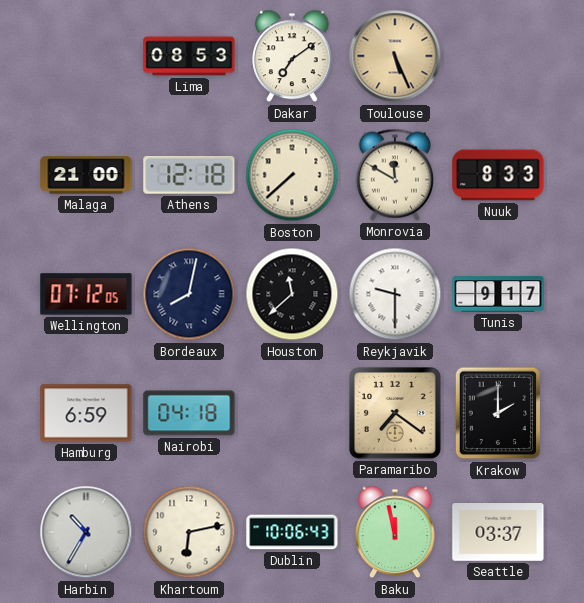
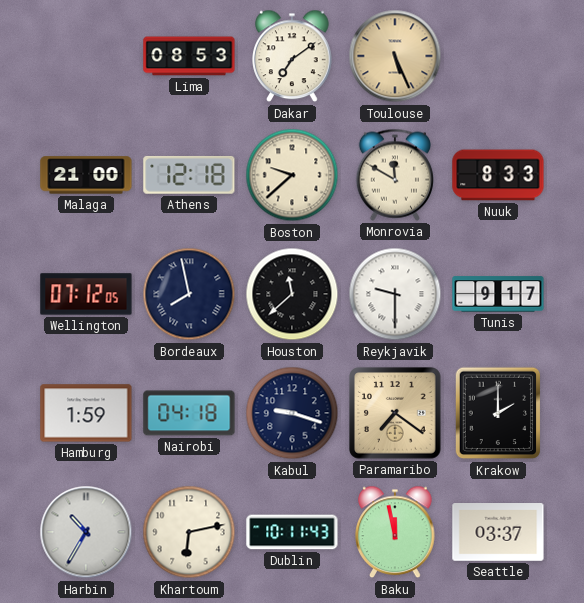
Boston: 7:38 -> 9:38 (292, 175)
Bordeaux: 8:02 -> 7:58 (189, 294)
Hamburg: 6:59 -> 1:59 (86, 413)
Kabul: none -> 9:18 (292, 413)
Dublin: 10:06 -> 10:11 (292, 532)
